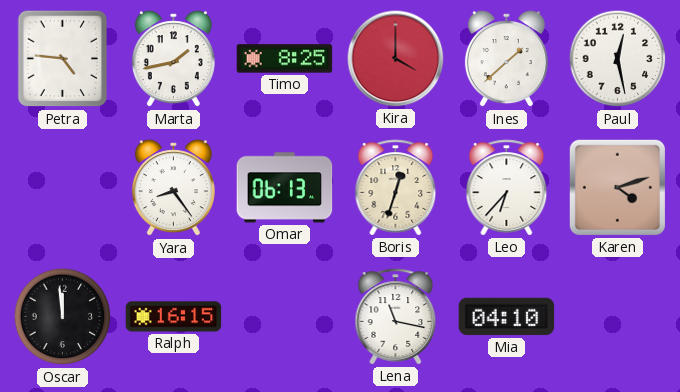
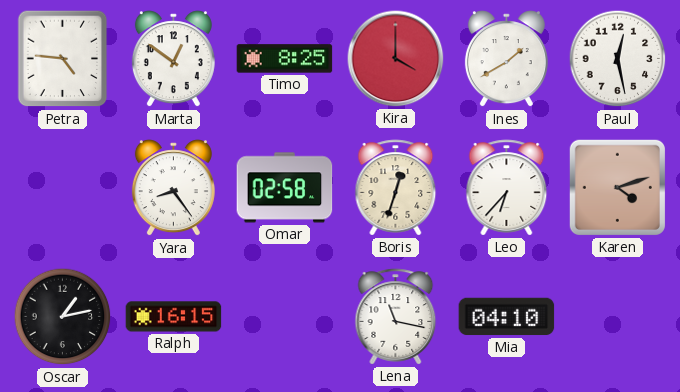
Marta: 1:43 -> 12:51 (173, 59)
Ines: 1:38 -> 1:40 (506, 59)
Omar: 06:13 -> 02:58 (285, 188)
Oscar: 11:59 -> 1:13 (63, 317)
